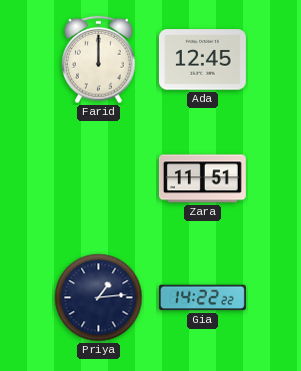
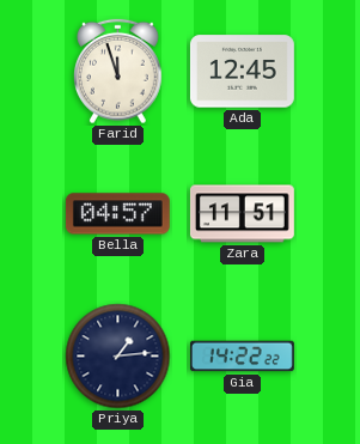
Farid: 12:00 -> 11:57 (118, 72)
Bella: none -> 04:57 (117, 214)
